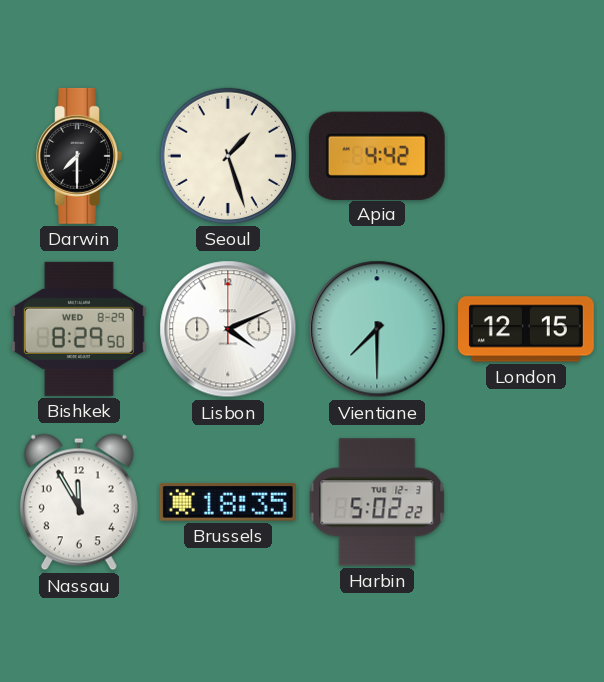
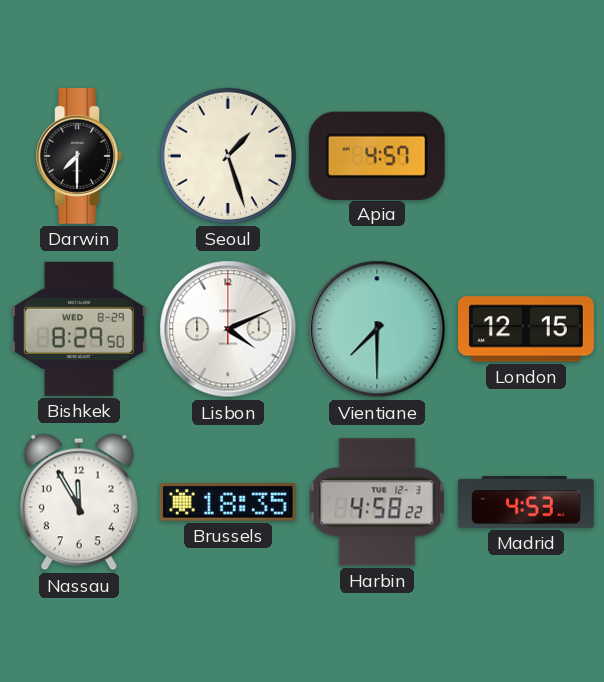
Apia: 4:42 -> 4:57 (377, 155)
Harbin: 5:02 -> 4:58 (377, 502)
Madrid: none -> 4:53 (527, 503)
